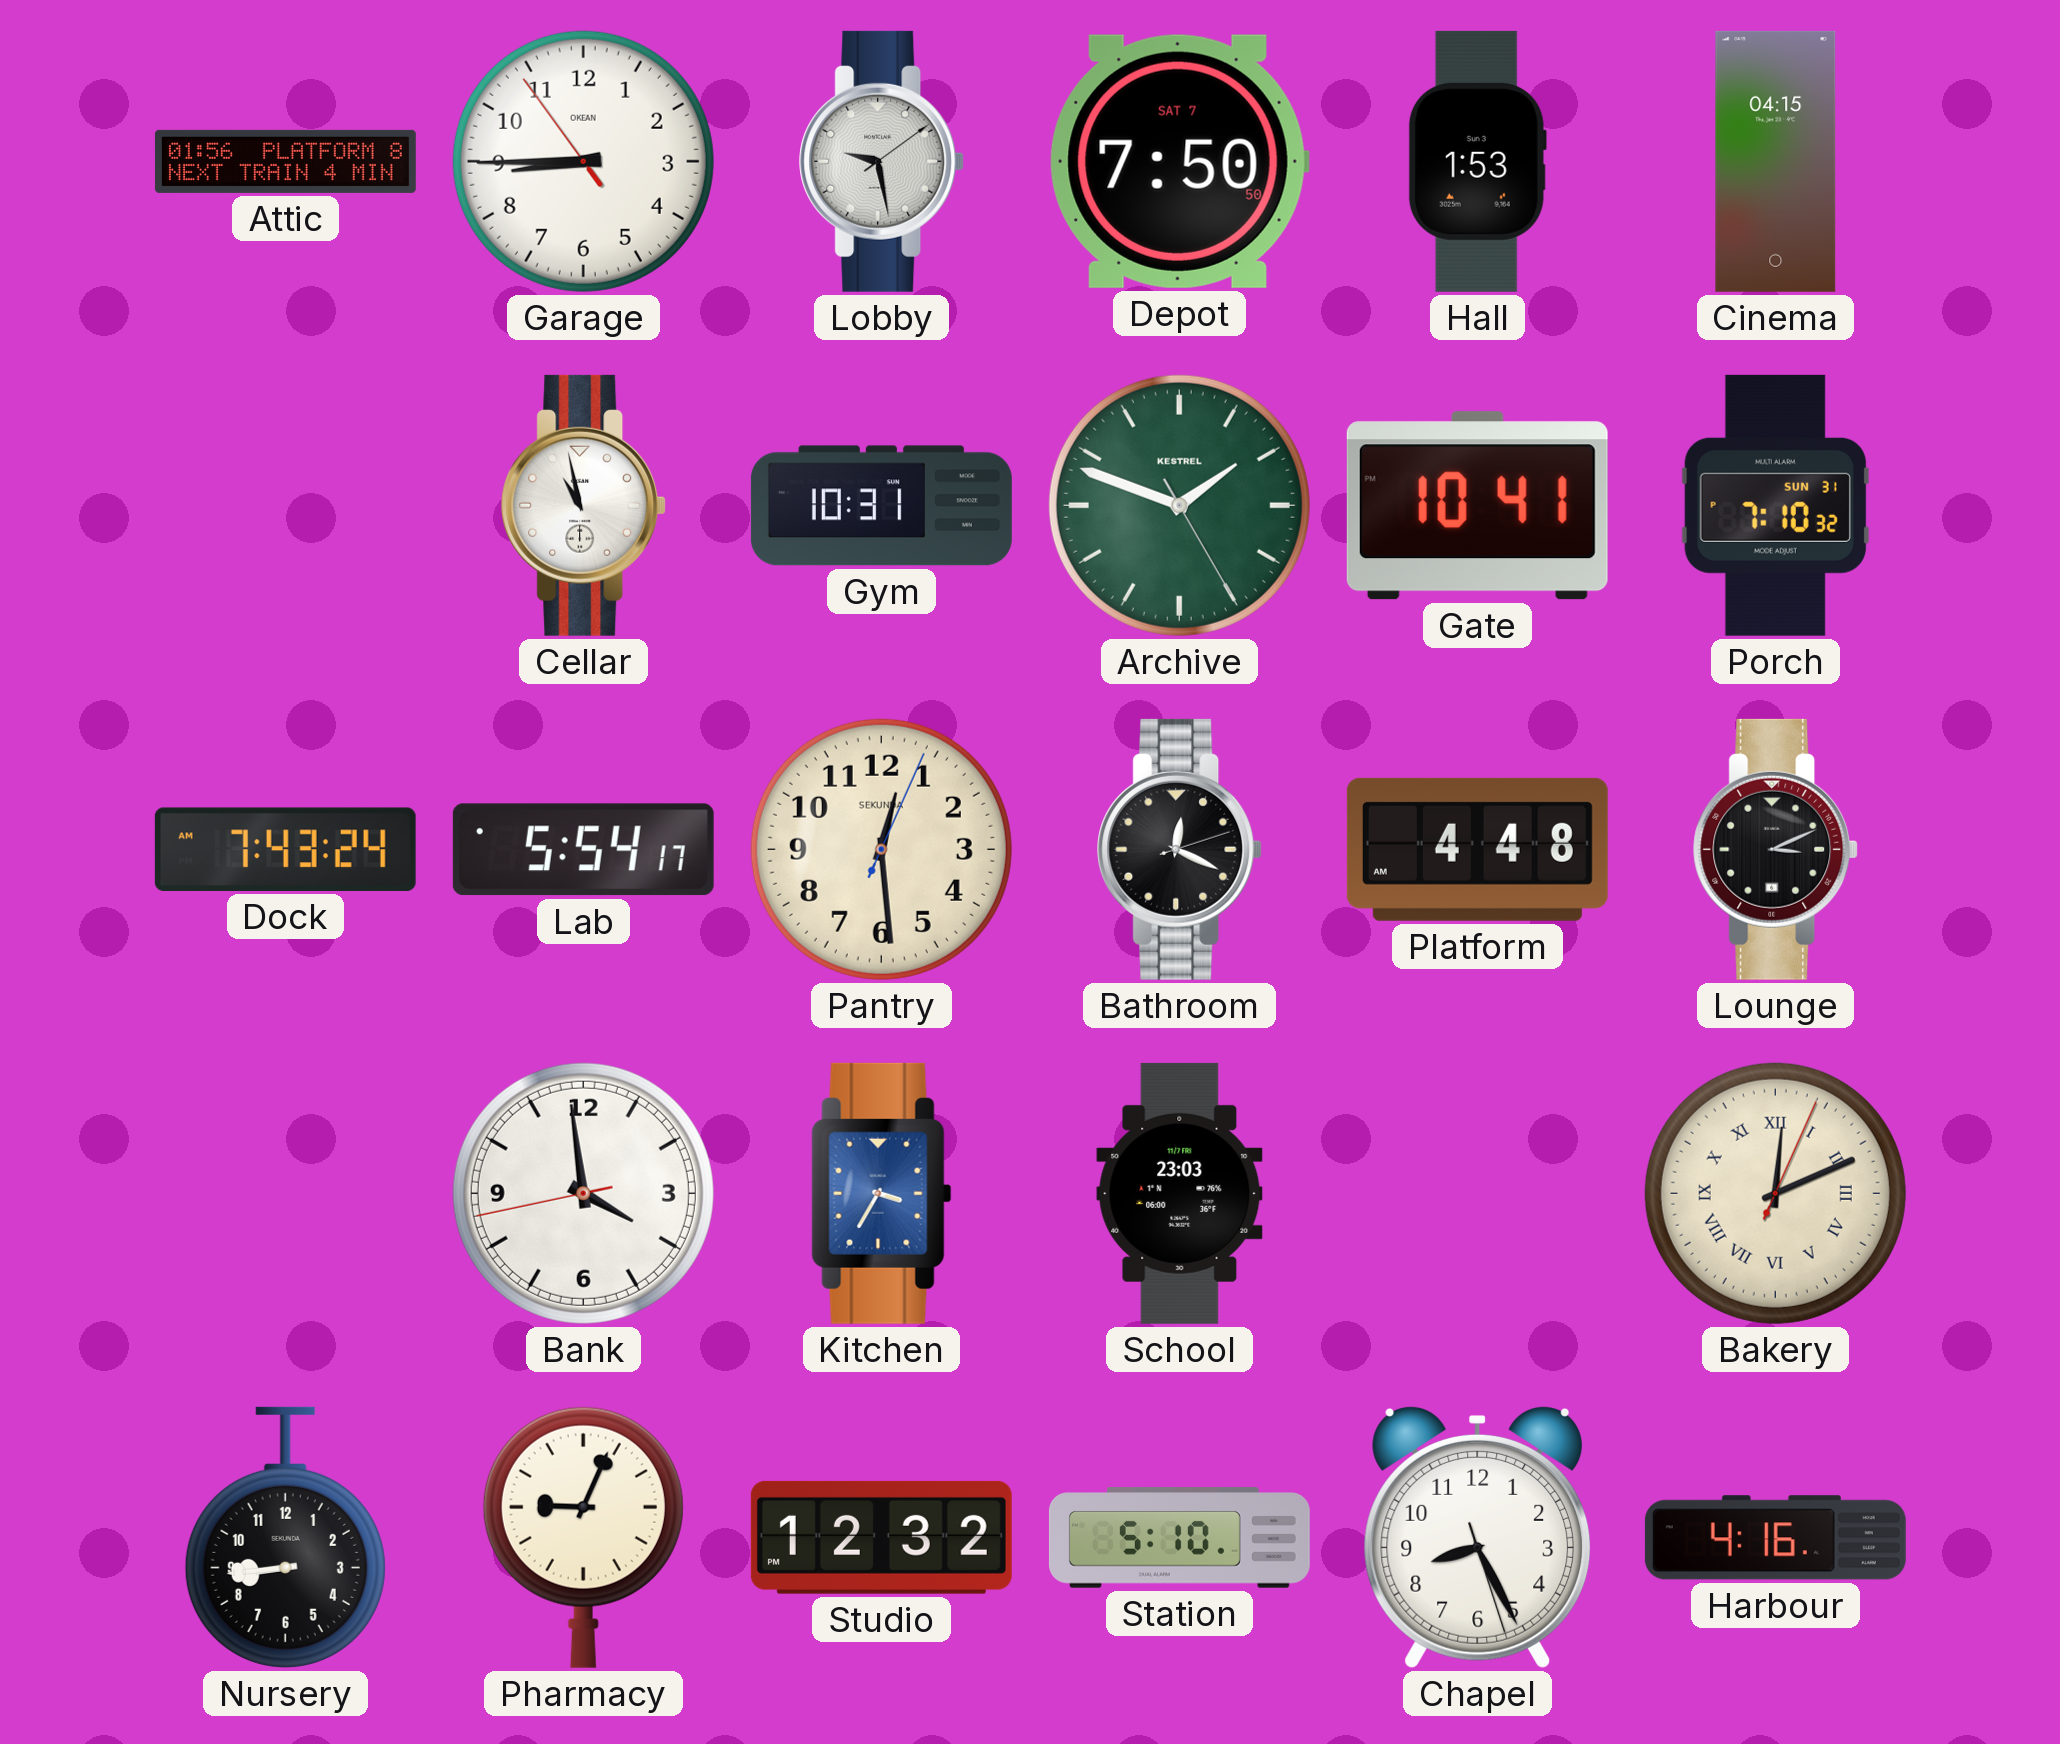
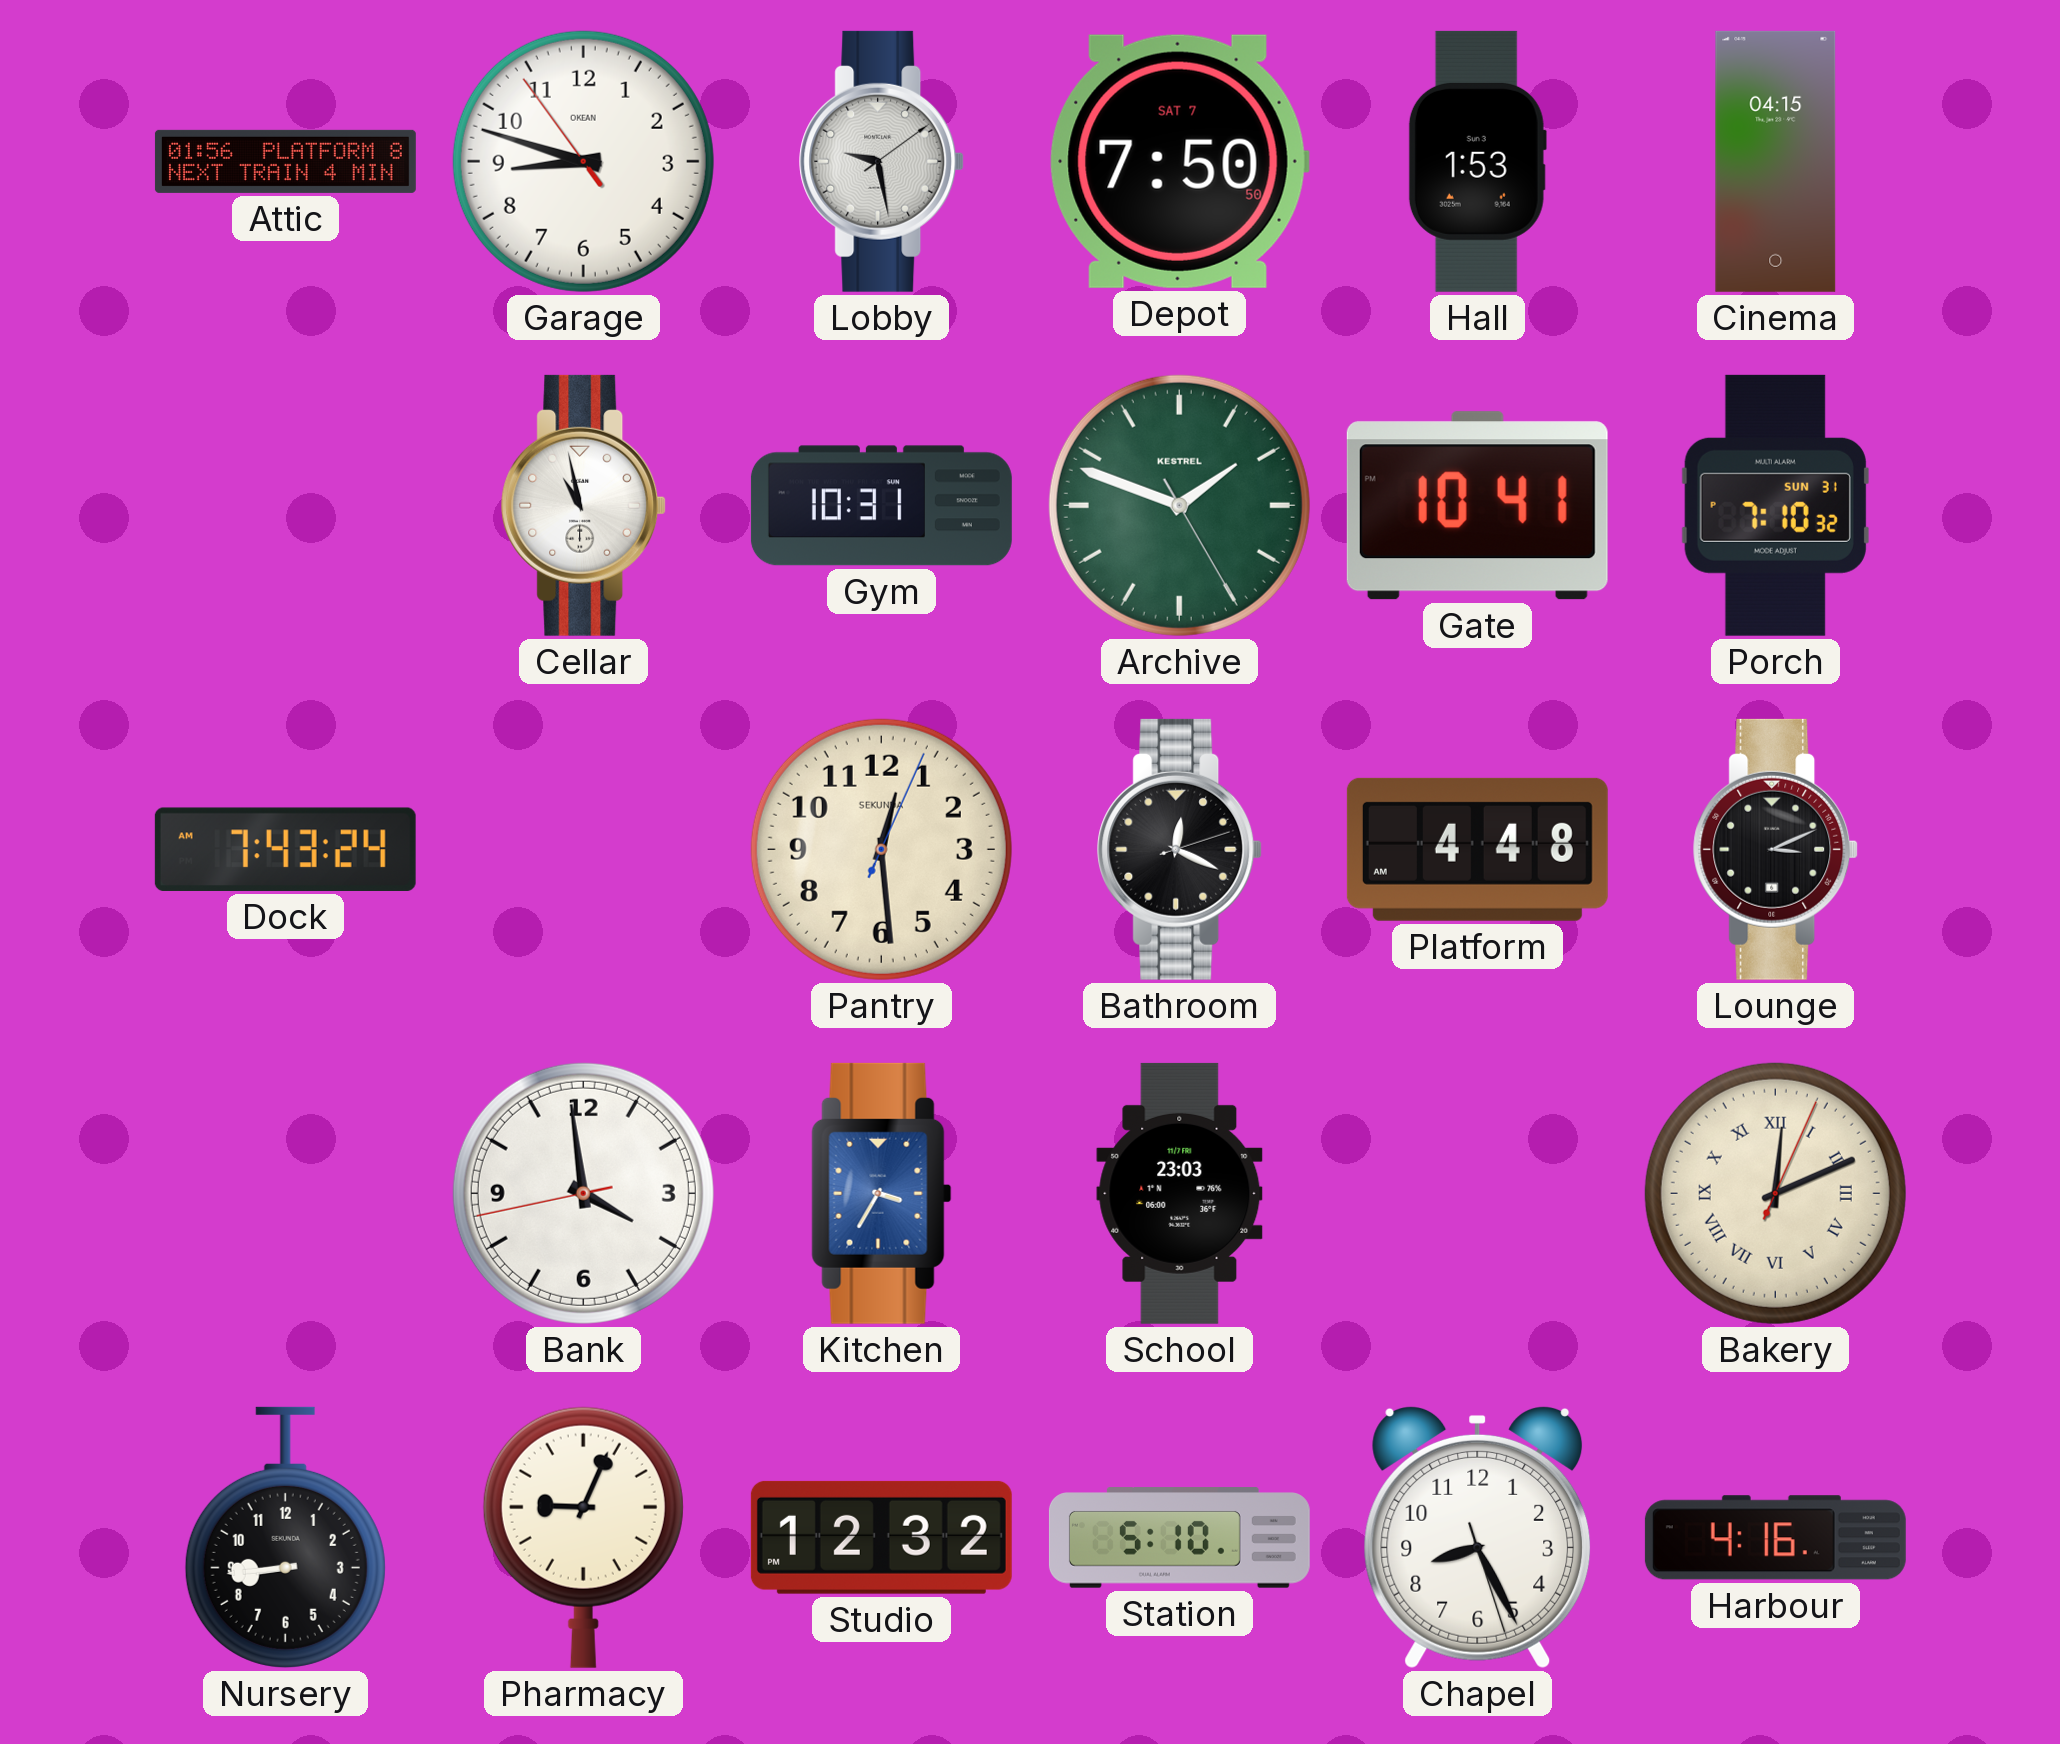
Garage: 8:44 -> 8:47 (583, 161)
Lab: 5:54 -> none (583, 850)
